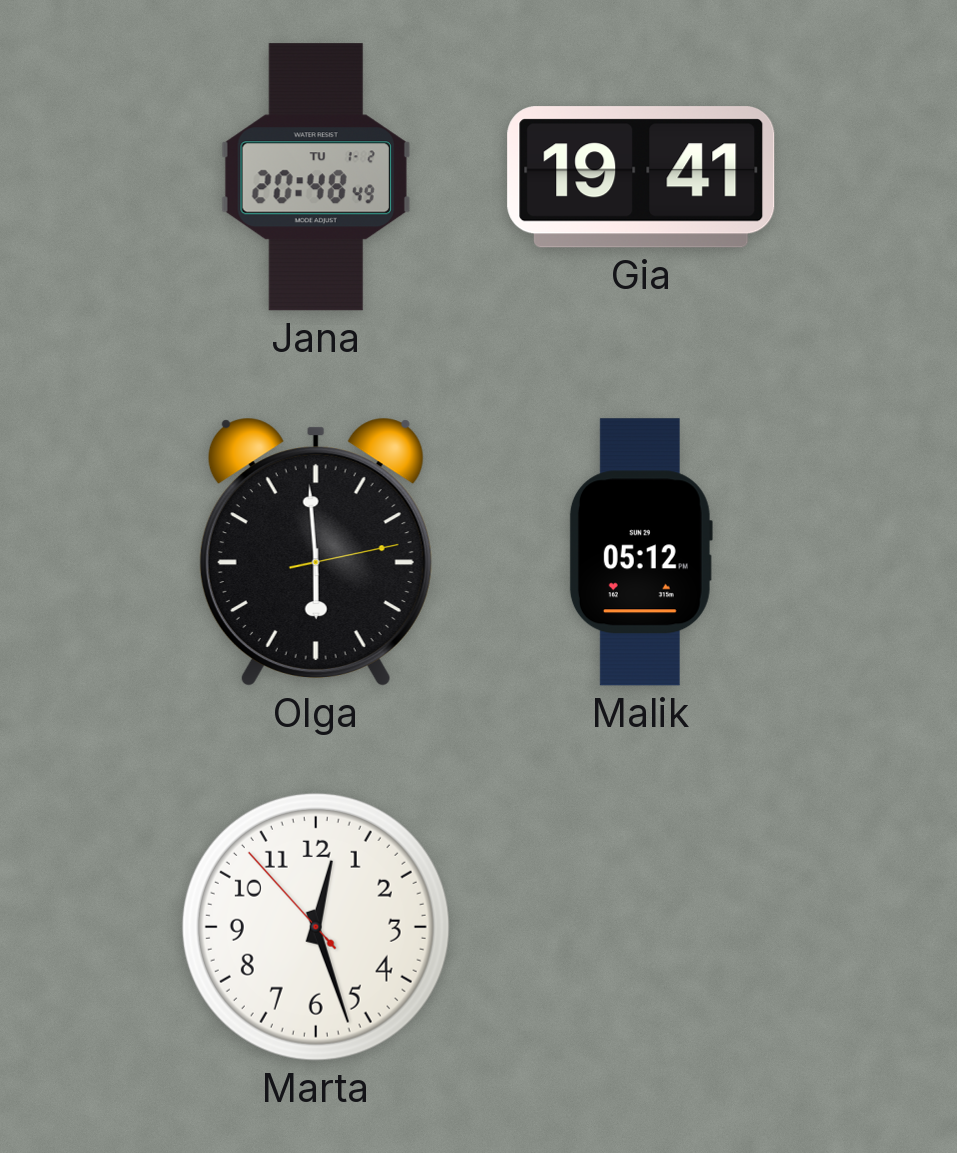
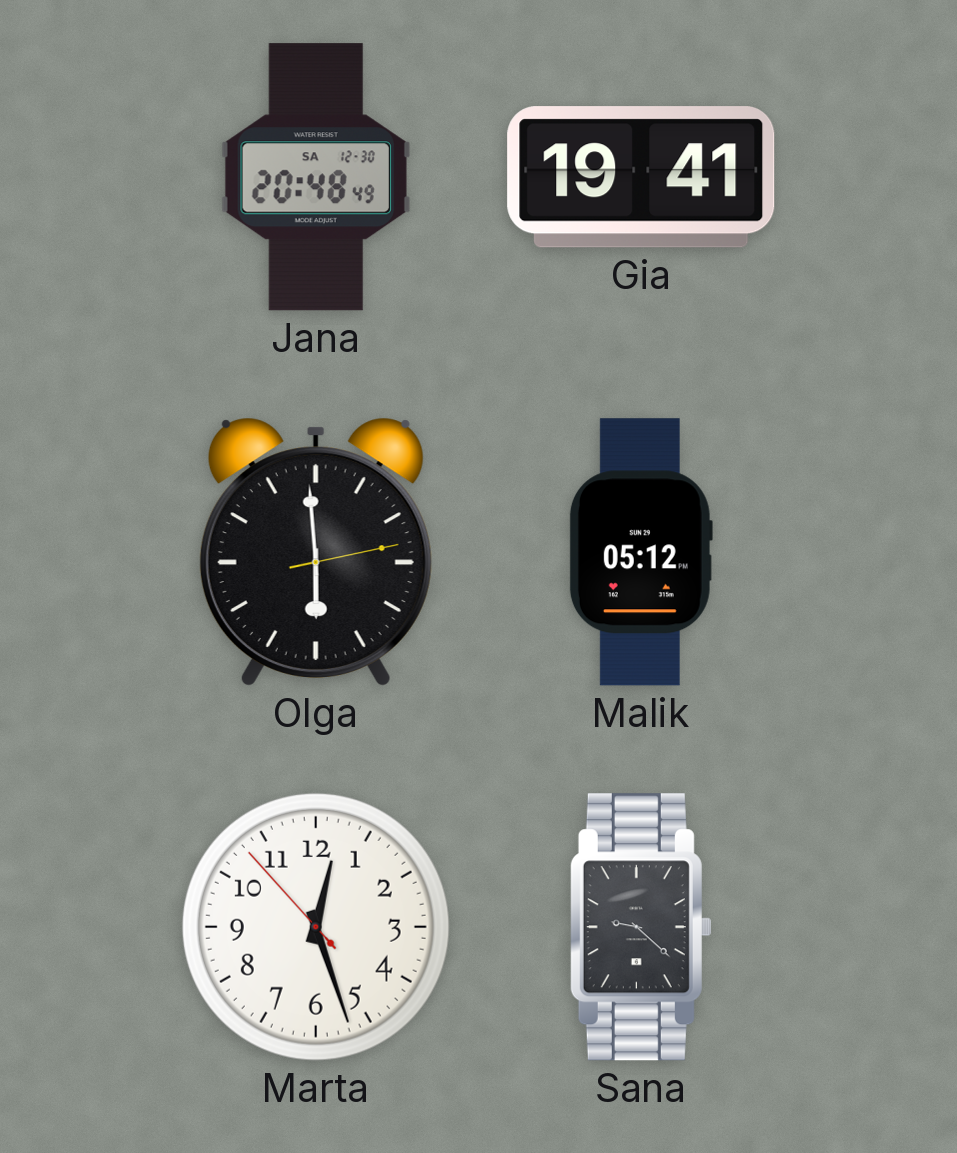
Jana date: TU 1-2 -> SA 12-30 (316, 177)
Sana: none -> 9:22 (641, 927)
